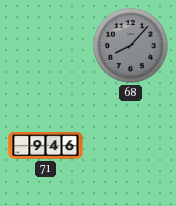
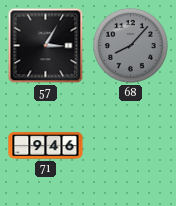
57: none -> 3:05 (46, 46)
